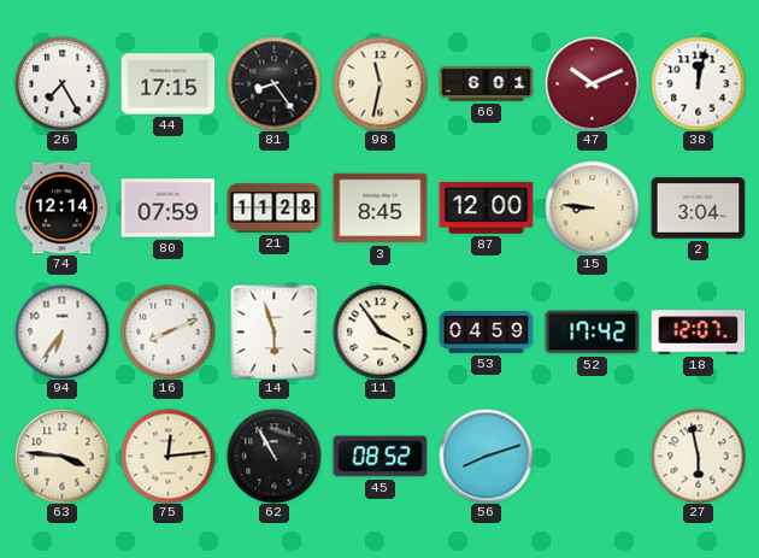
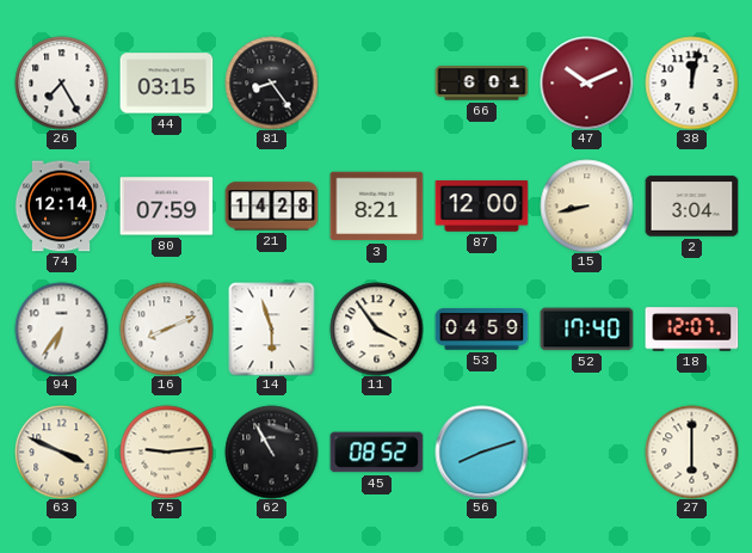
44: 17:15 -> 03:15 (166, 84)
98: 11:32 -> none (379, 83)
21: 11:28 -> 14:28 (271, 207)
3: 8:45 -> 8:21 (376, 207)
15: 8:46 -> 8:43 (586, 205)
52: 17:42 -> 17:40 (586, 330)
63: 3:46 -> 3:49 (61, 451)
75: 12:14 -> 9:14 (166, 451)
27: 5:58 -> 6:00 (691, 451)
